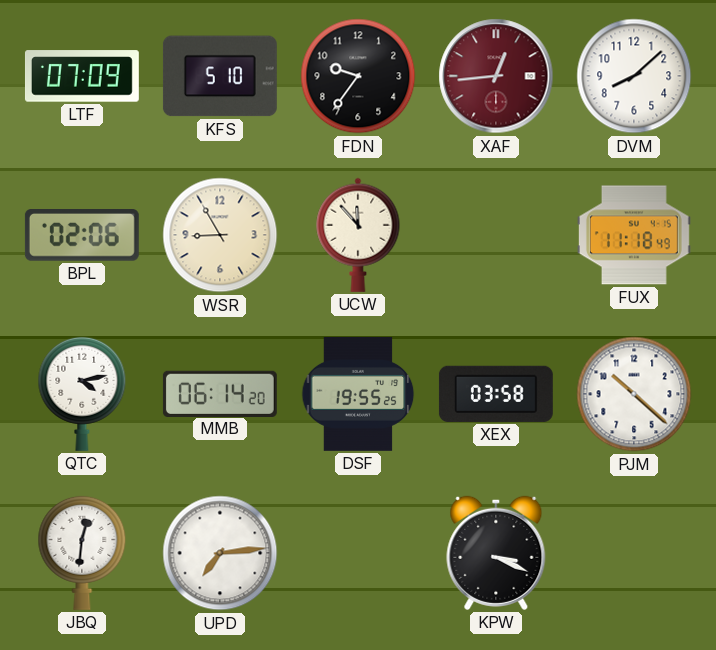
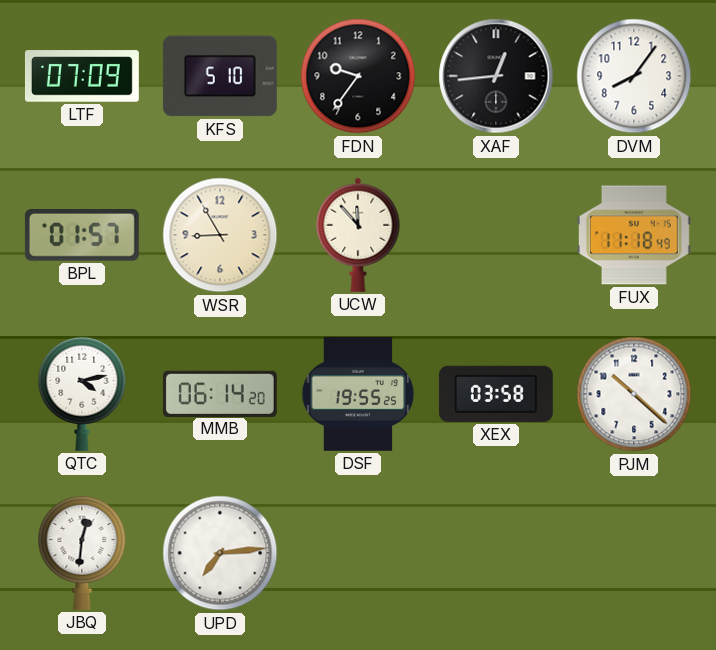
XAF dial: burgundy -> black (496, 76)
DVM: 8:08 -> 8:06 (634, 76)
BPL: 02:06 -> 01:57 (82, 236)
KPW: 3:19 -> none (496, 553)
